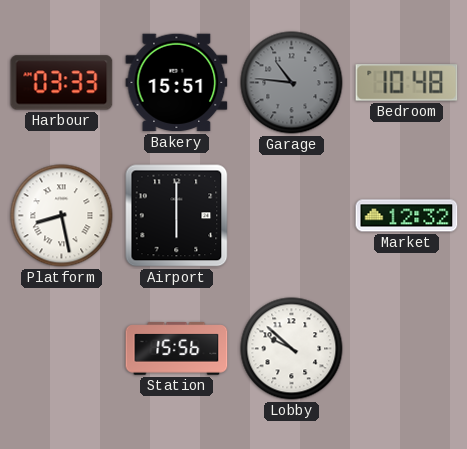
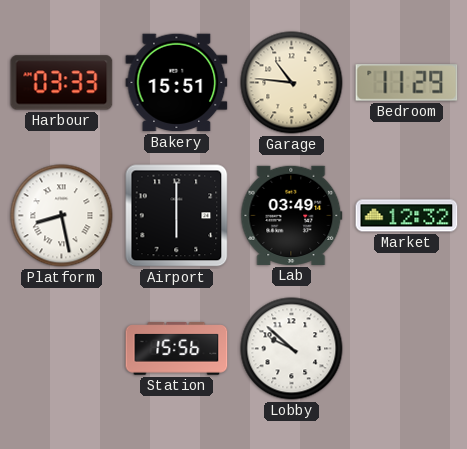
Garage dial: grey -> cream (292, 83)
Bedroom: 10:48 -> 11:29 (407, 83)
Lab: none -> 03:49 (292, 215)
